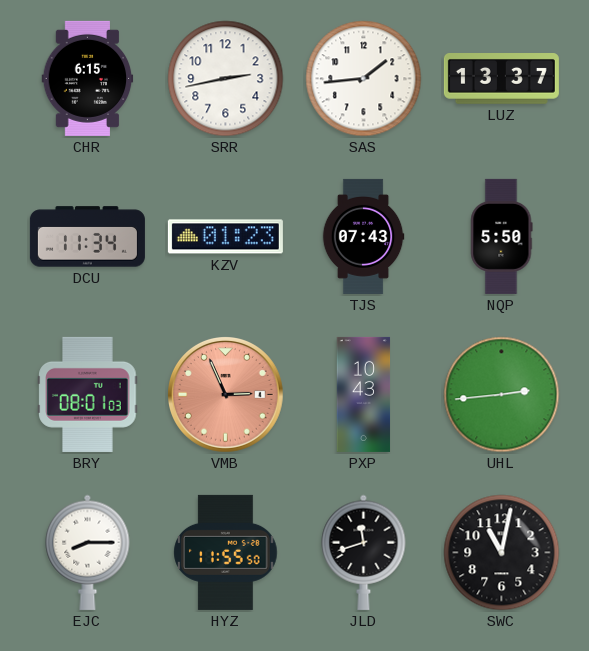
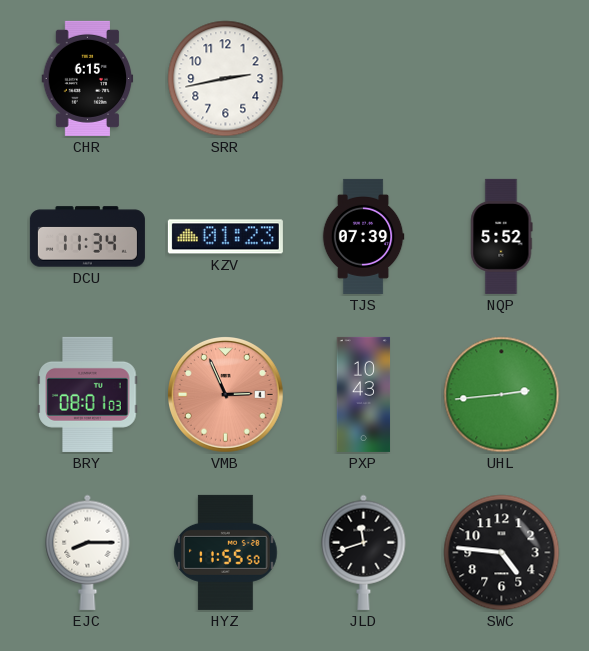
SAS: 1:44 -> none (364, 79)
LUZ: 13:37 -> none (501, 79)
TJS: 07:43 -> 07:39 (363, 236)
NQP: 5:50 -> 5:52 (502, 236)
SWC: 11:02 -> 4:46 (502, 553)
